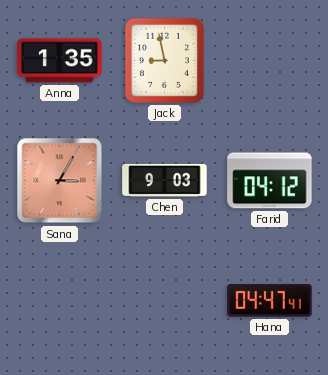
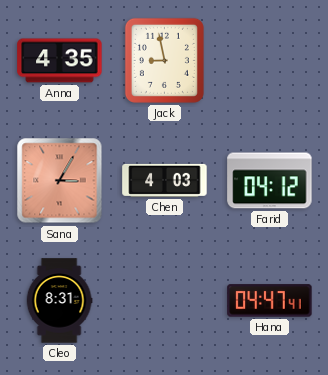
Anna: 1:35 -> 4:35 (60, 61)
Chen: 9:03 -> 4:03 (165, 180)
Cleo: none -> 8:31 (59, 301)
